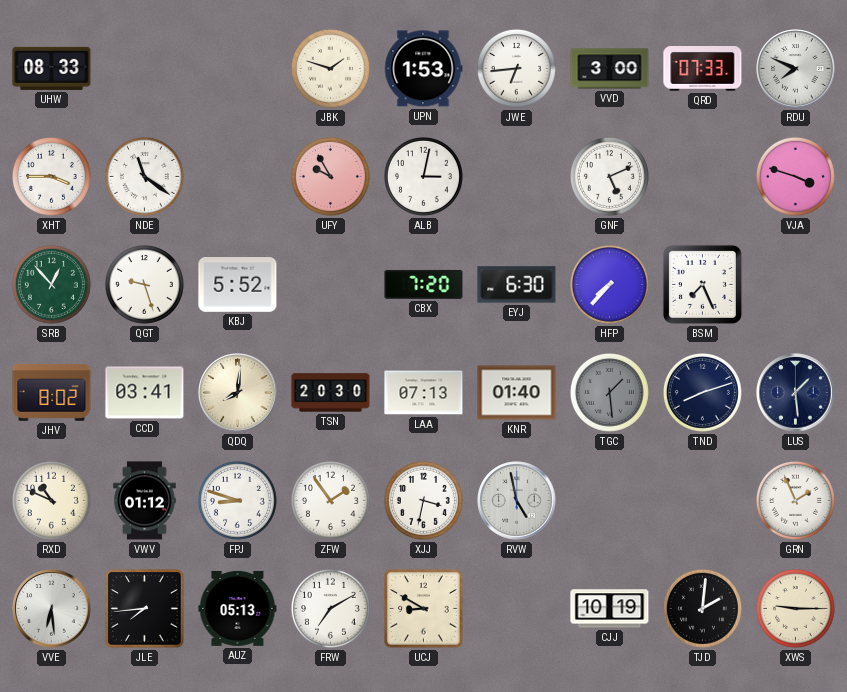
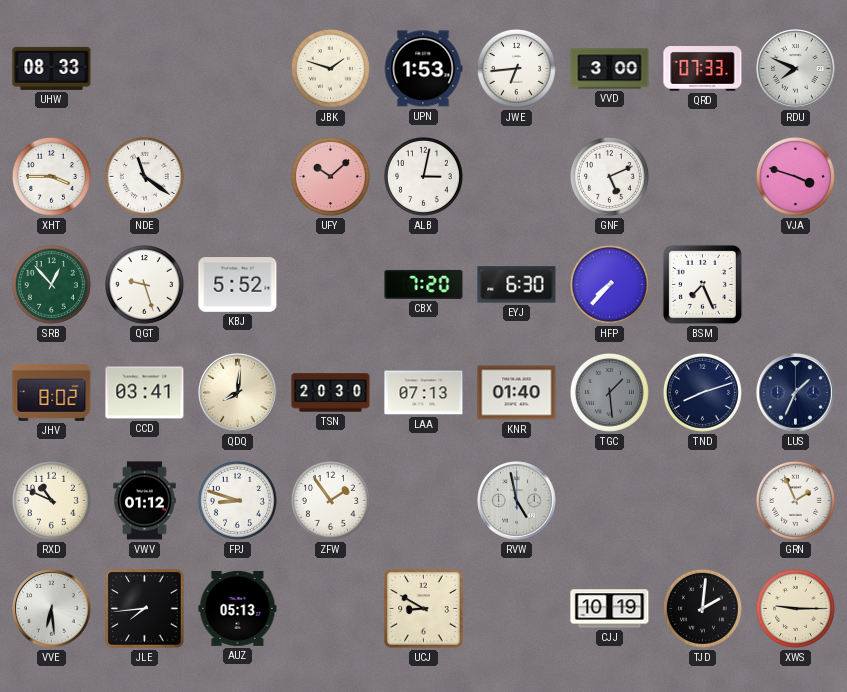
UFY: 9:55 -> 10:08 (330, 176)
LUS: 1:29 -> 1:34 (796, 393)
XJJ: 3:32 -> none (423, 500)
FRW: 7:10 -> none (330, 608)
